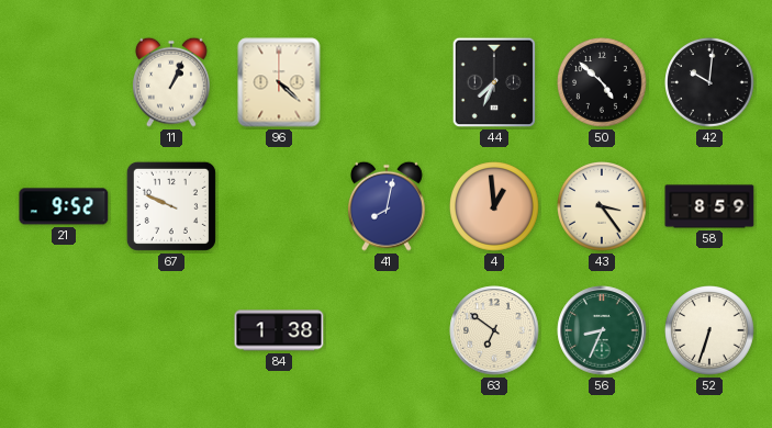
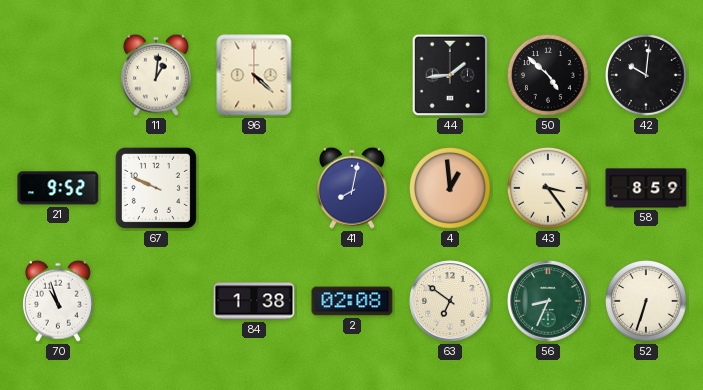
11: 1:04 -> 1:01 (156, 75)
44: 7:34 -> 1:44 (450, 75)
70: none -> 10:57 (58, 301)
2: none -> 02:08 (352, 301)
